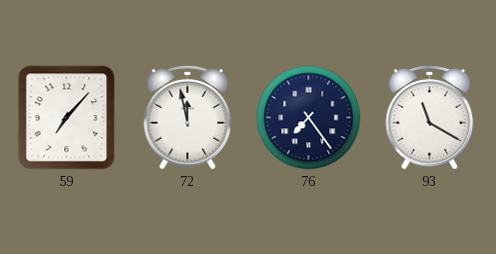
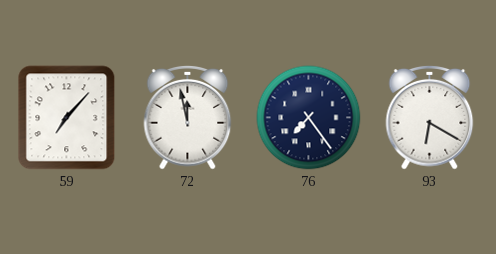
93: 11:20 -> 6:20 (430, 117)
